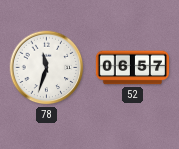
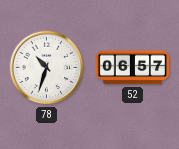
78: 11:33 -> 10:33 (47, 68)
